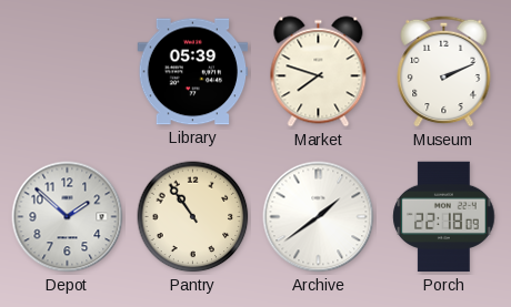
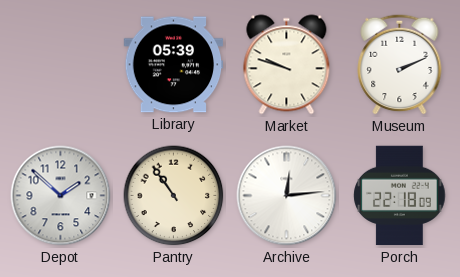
Market: 7:48 -> 9:48 (287, 65)
Archive: 1:39 -> 12:14 (287, 196)
